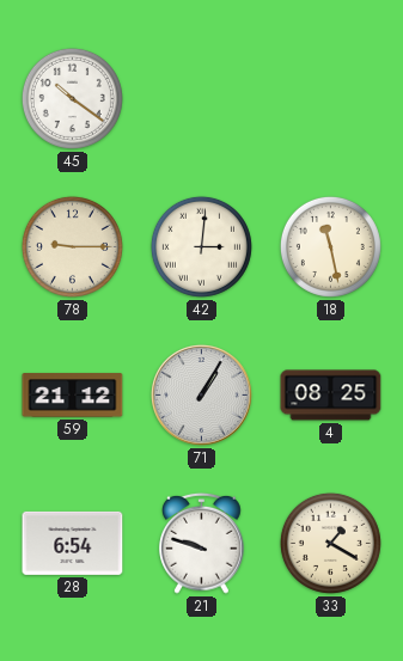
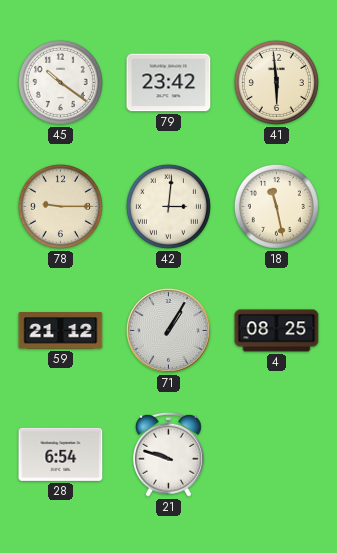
79: none -> 23:42 (169, 83)
41: none -> 5:59 (276, 82)
33: 1:20 -> none (330, 543)
